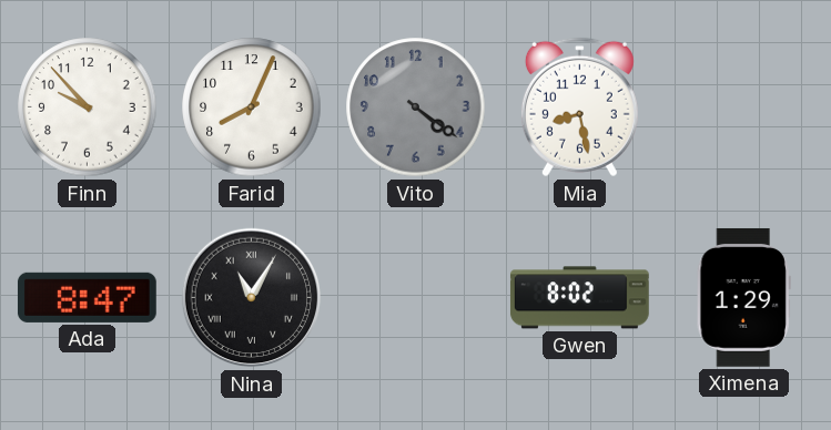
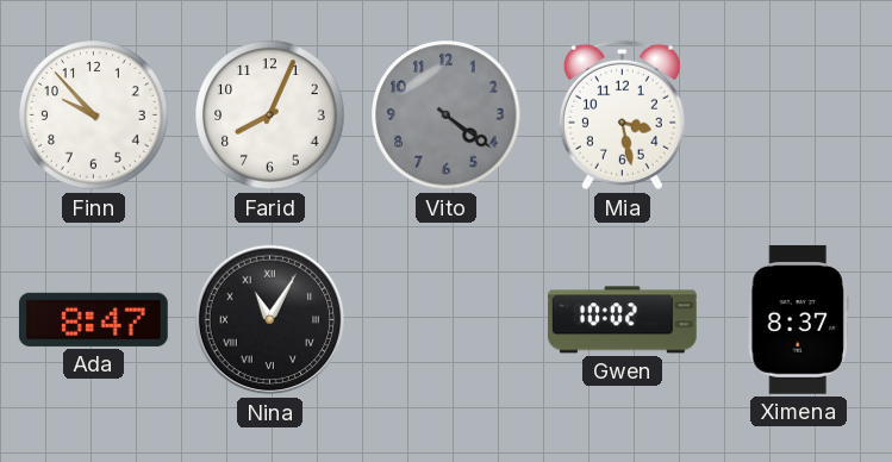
Mia: 8:28 -> 3:28 (622, 115)
Gwen: 8:02 -> 10:02 (623, 320)
Ximena: 1:29 -> 8:37 (798, 319)
